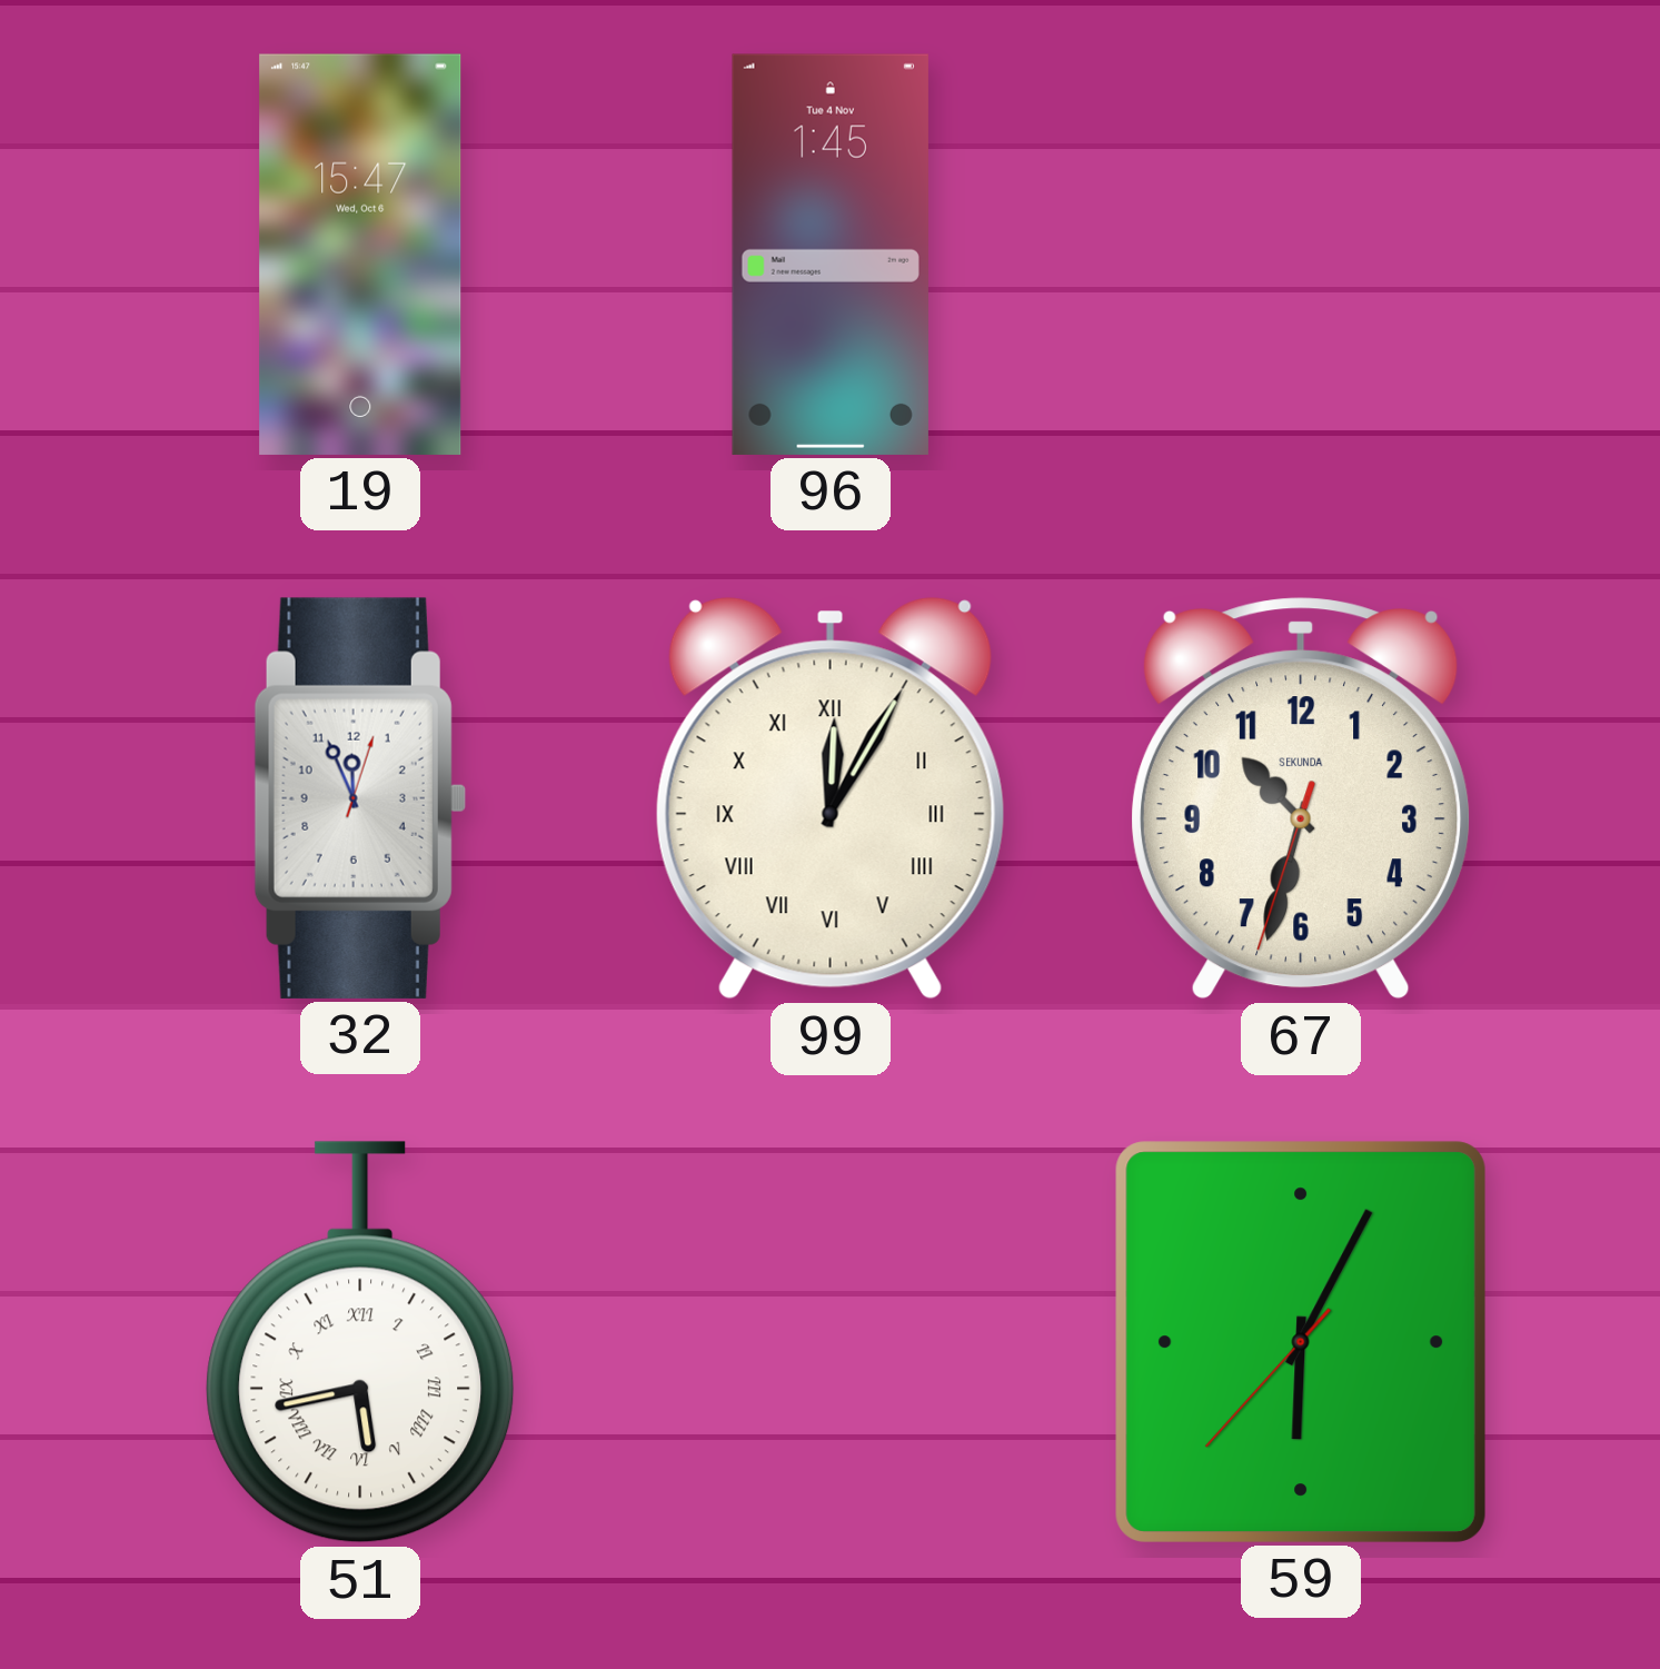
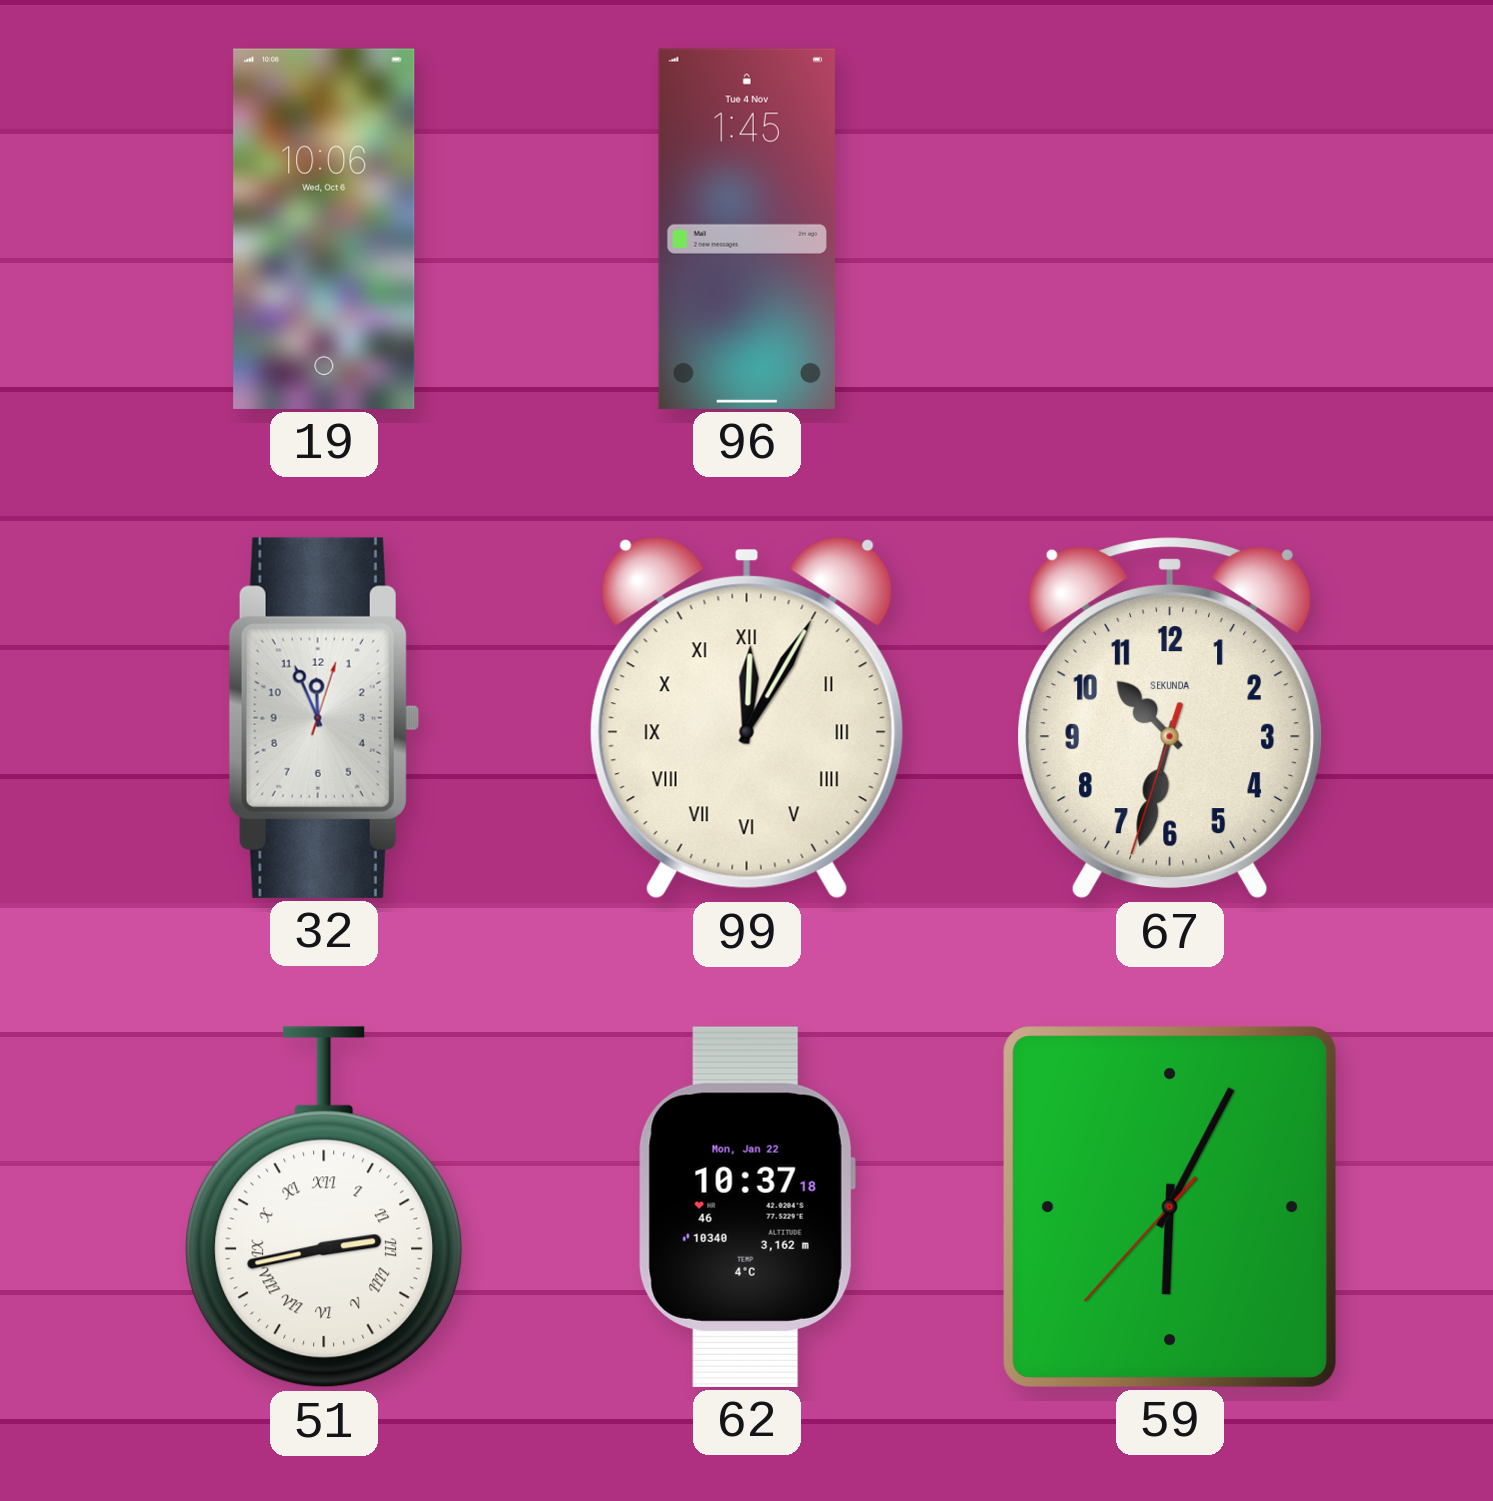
19: 15:47 -> 10:06 (324, 229)
51: 5:43 -> 2:43 (324, 1207)
62: none -> 10:37 (747, 1207)
